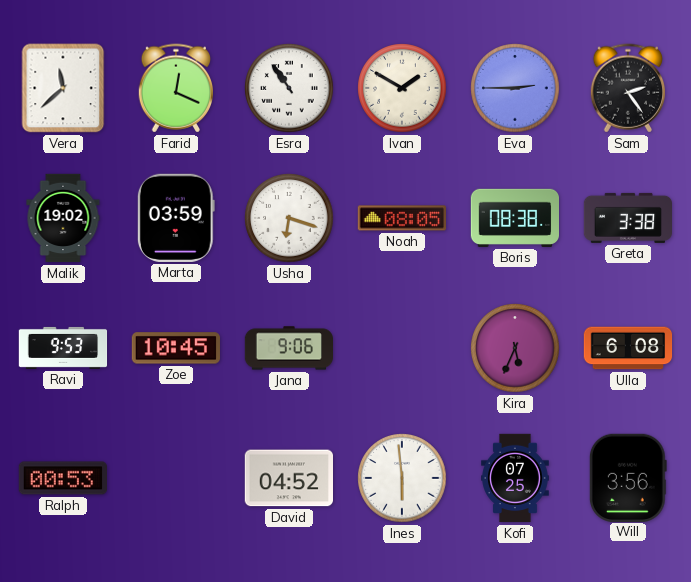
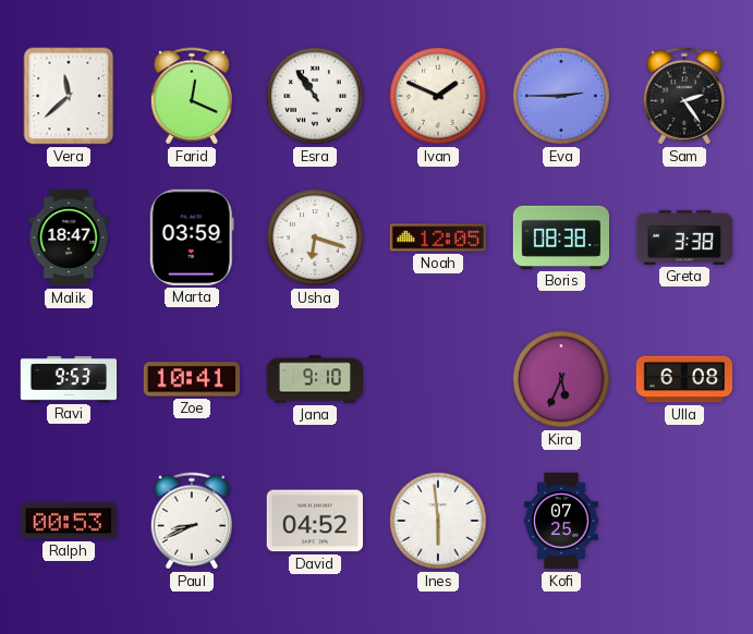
Ivan: 1:50 -> 1:49 (438, 96)
Malik: 19:02 -> 18:47 (69, 237)
Noah: 08:05 -> 12:05 (437, 237)
Zoe: 10:45 -> 10:41 (192, 379)
Jana: 9:06 -> 9:10 (315, 379)
Paul: none -> 8:41 (191, 521)
Will: 3:56 -> none (628, 477)
